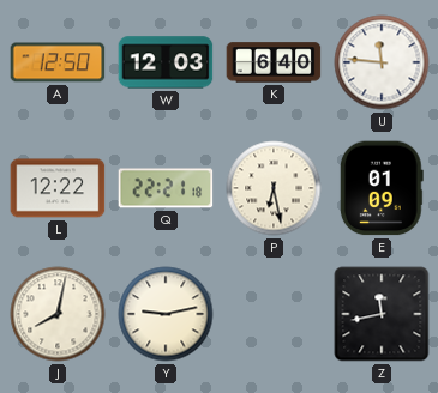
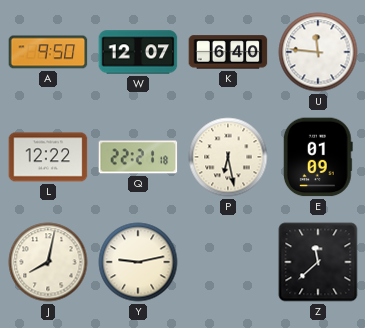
A: 12:50 -> 9:50 (48, 52)
W: 12:03 -> 12:07 (138, 52)
Z: 11:43 -> 11:38 (318, 262)
